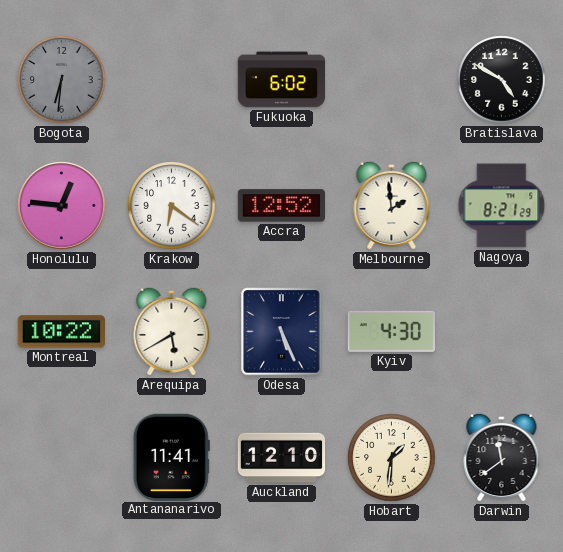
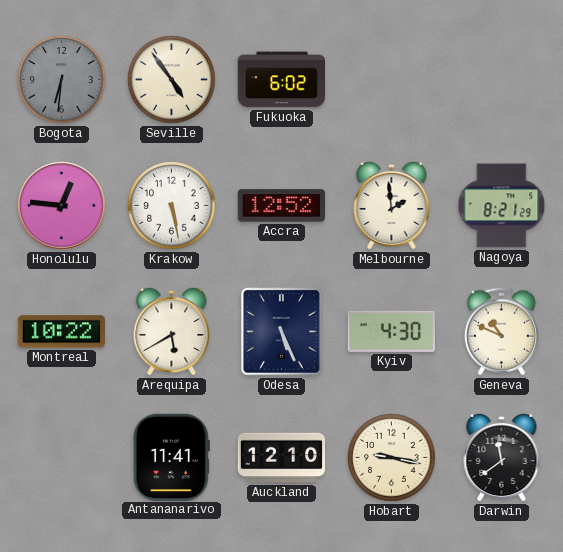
Seville: none -> 4:54 (172, 80)
Bratislava: 4:50 -> none (502, 80)
Krakow: 6:21 -> 5:28 (172, 206)
Geneva: none -> 10:49 (501, 332)
Hobart: 1:31 -> 9:17 (392, 458)
